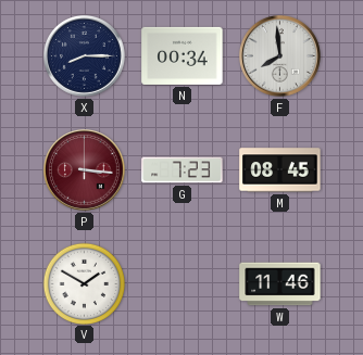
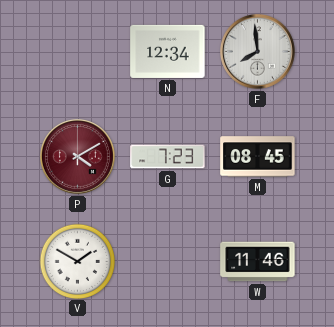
X: 8:15 -> none (85, 56)
N: 00:34 -> 12:34 (168, 51)
P: 3:16 -> 4:10 (78, 157)
